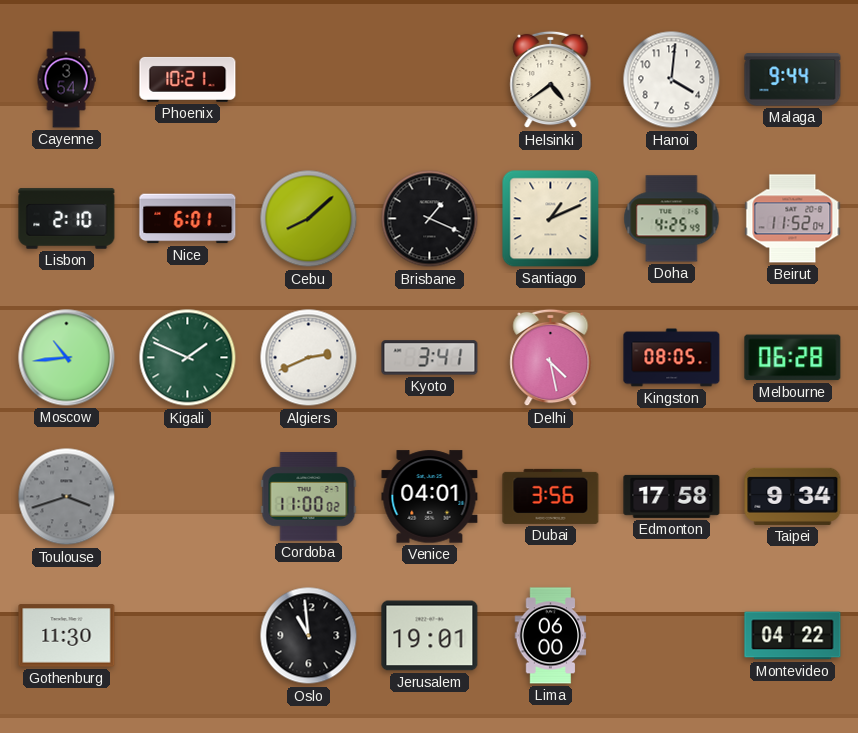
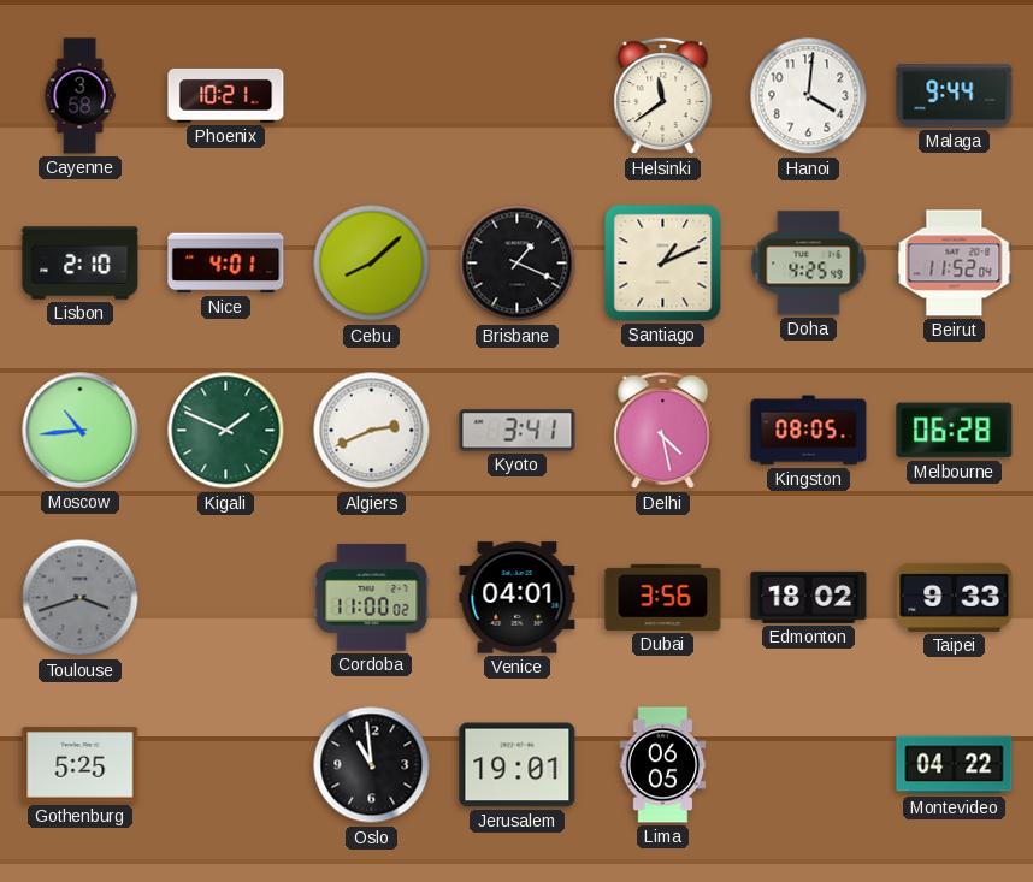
Cayenne: 3:54 -> 3:58 (79, 96)
Helsinki: 4:39 -> 11:39 (663, 96)
Nice: 6:01 -> 4:01 (226, 264)
Edmonton: 17:58 -> 18:02 (809, 597)
Taipei: 9:34 -> 9:33 (955, 597)
Gothenburg: 11:30 -> 5:25 (81, 765)
Lima: 06:00 -> 06:05 (663, 765)
